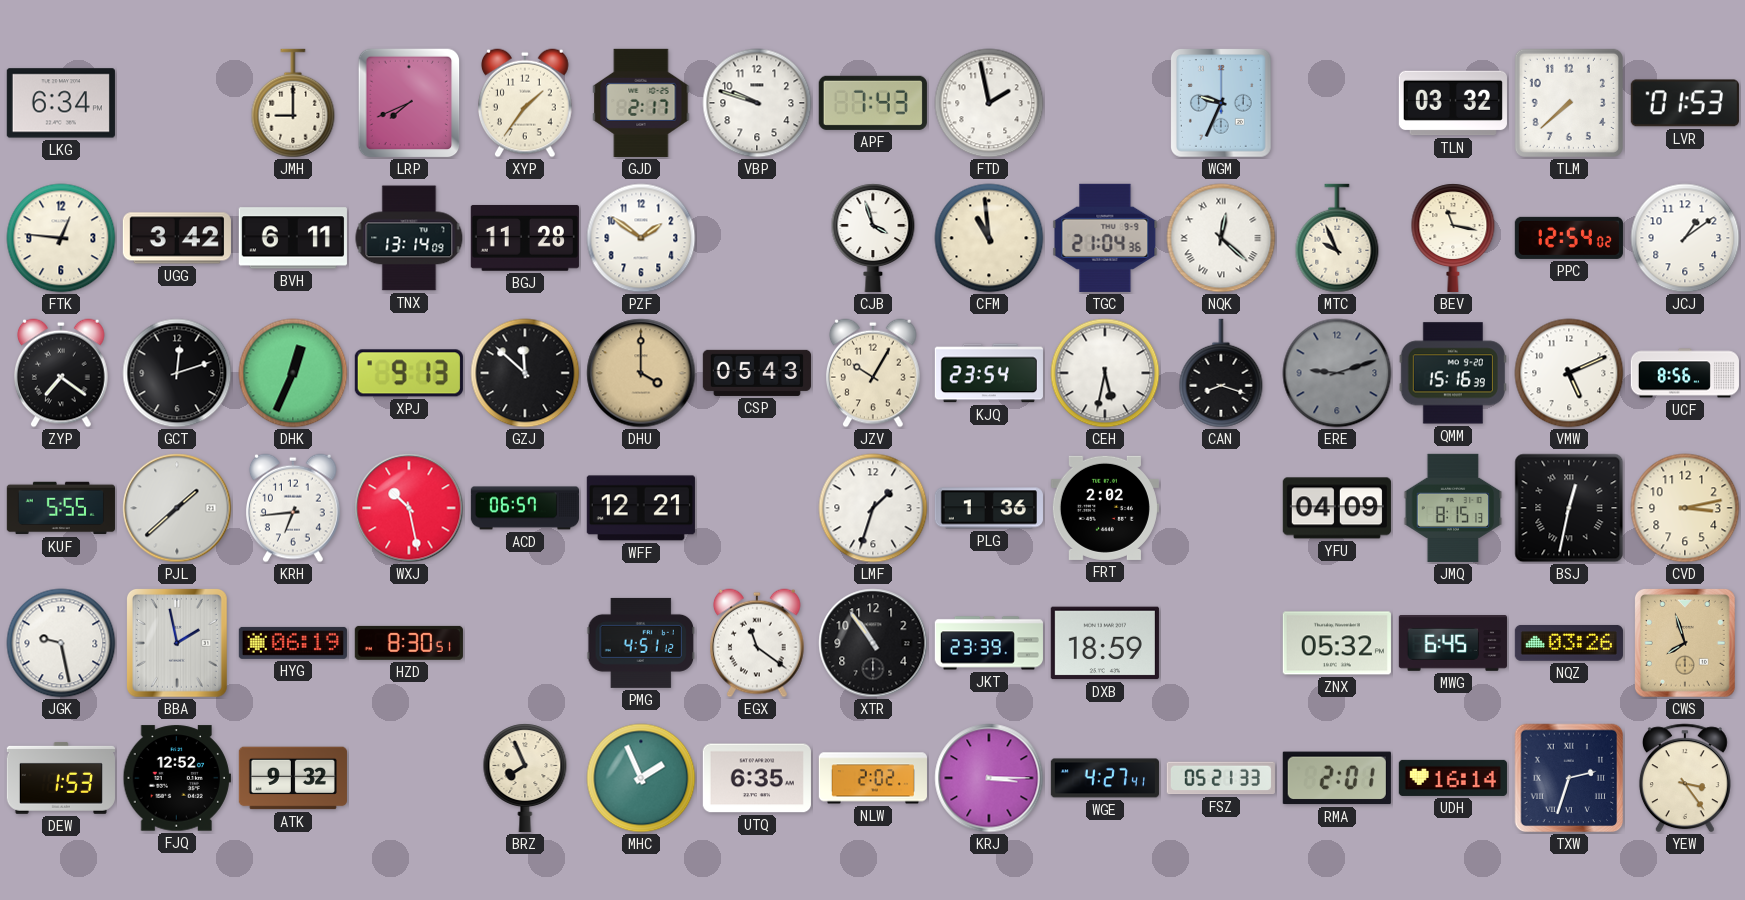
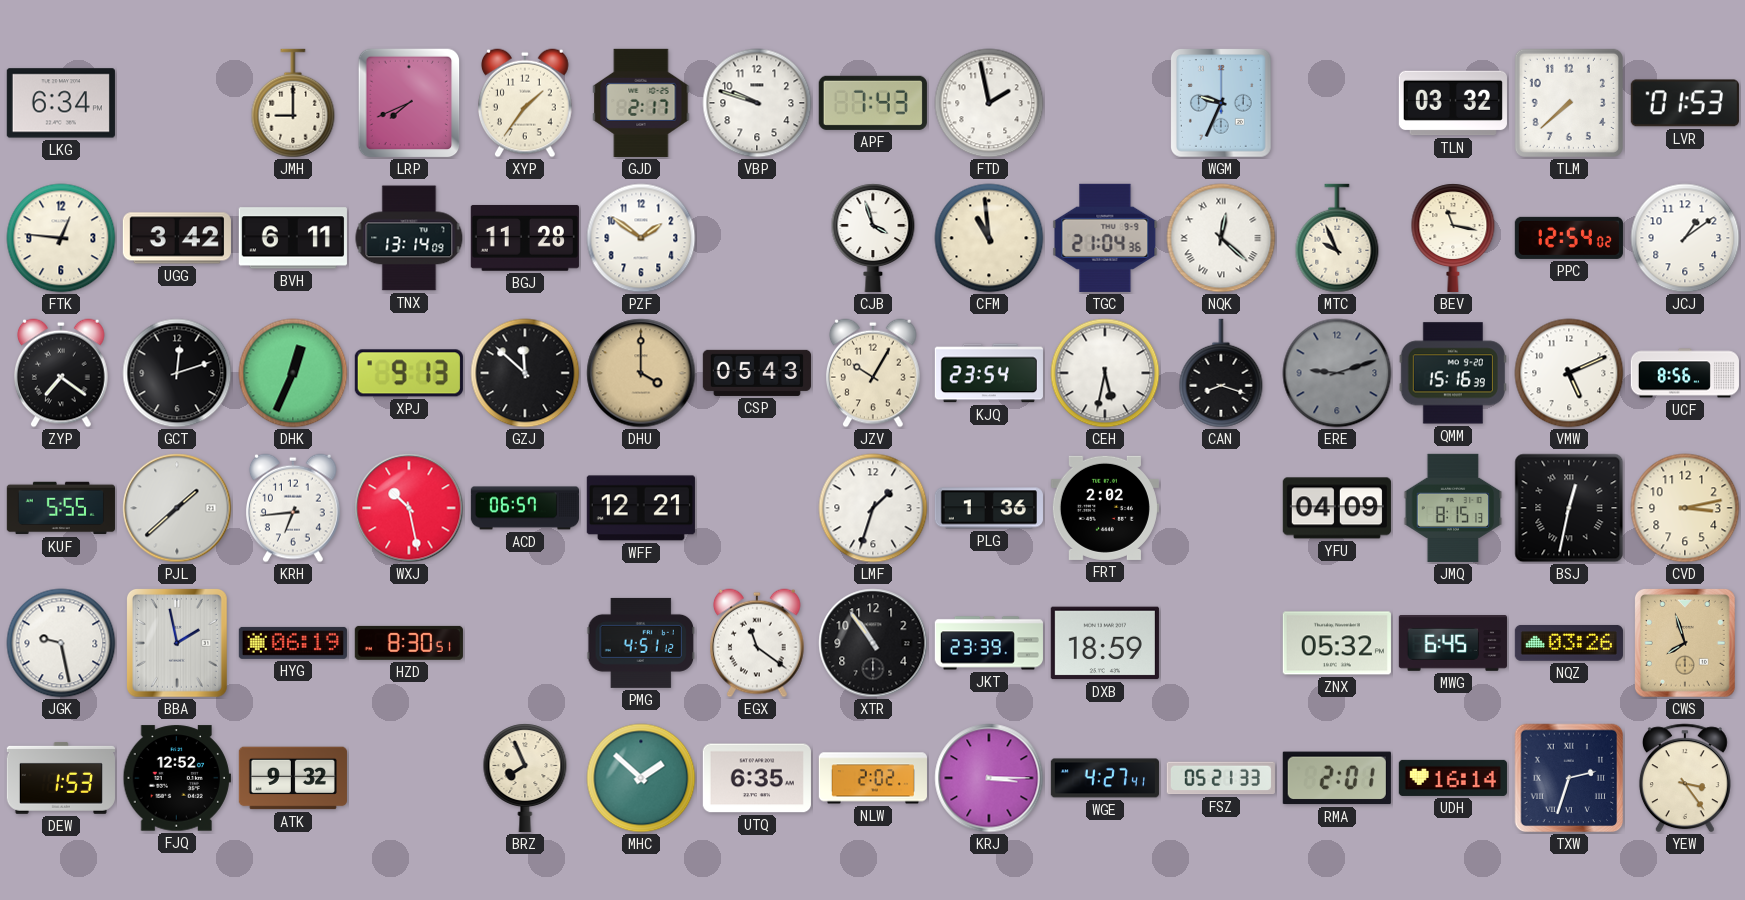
MHC: 1:56 -> 1:52 (641, 778)
